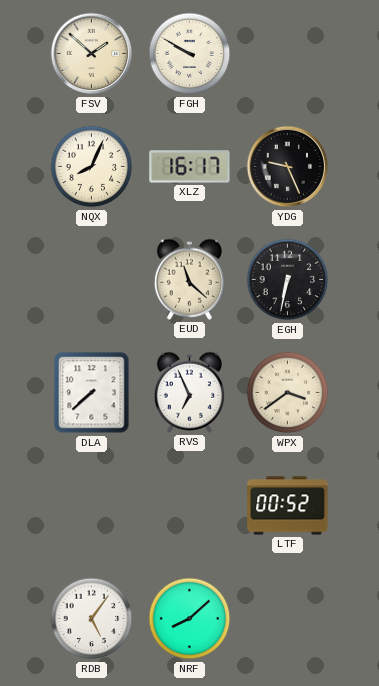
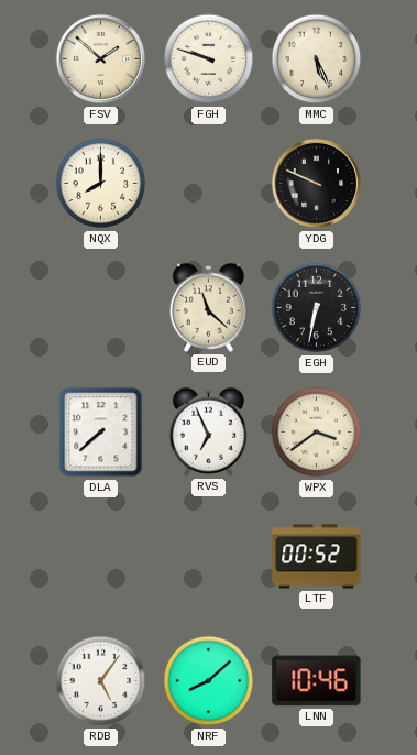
FGH: 9:50 -> 9:48 (209, 59)
MMC: none -> 5:26 (317, 59)
NQX: 8:04 -> 8:00 (101, 184)
XLZ: 16:17 -> none (190, 167)
YDG: 9:26 -> 9:49 (317, 184)
LNN: none -> 10:46 (317, 681)
